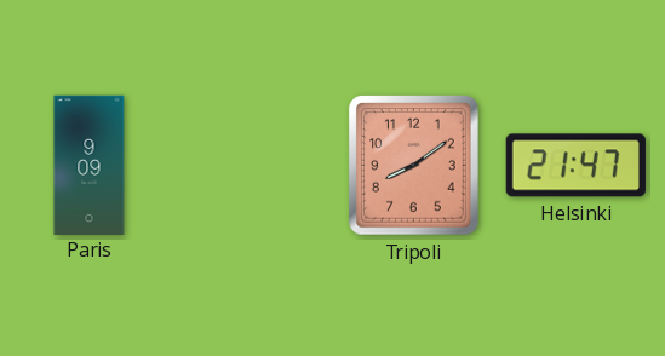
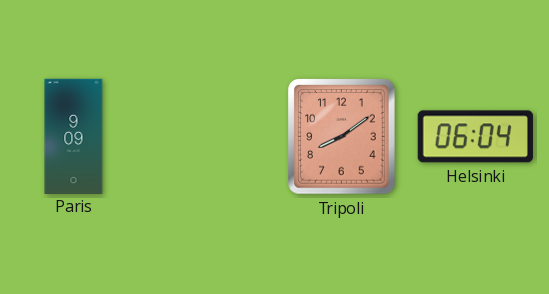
Helsinki: 21:47 -> 06:04 (475, 137)
